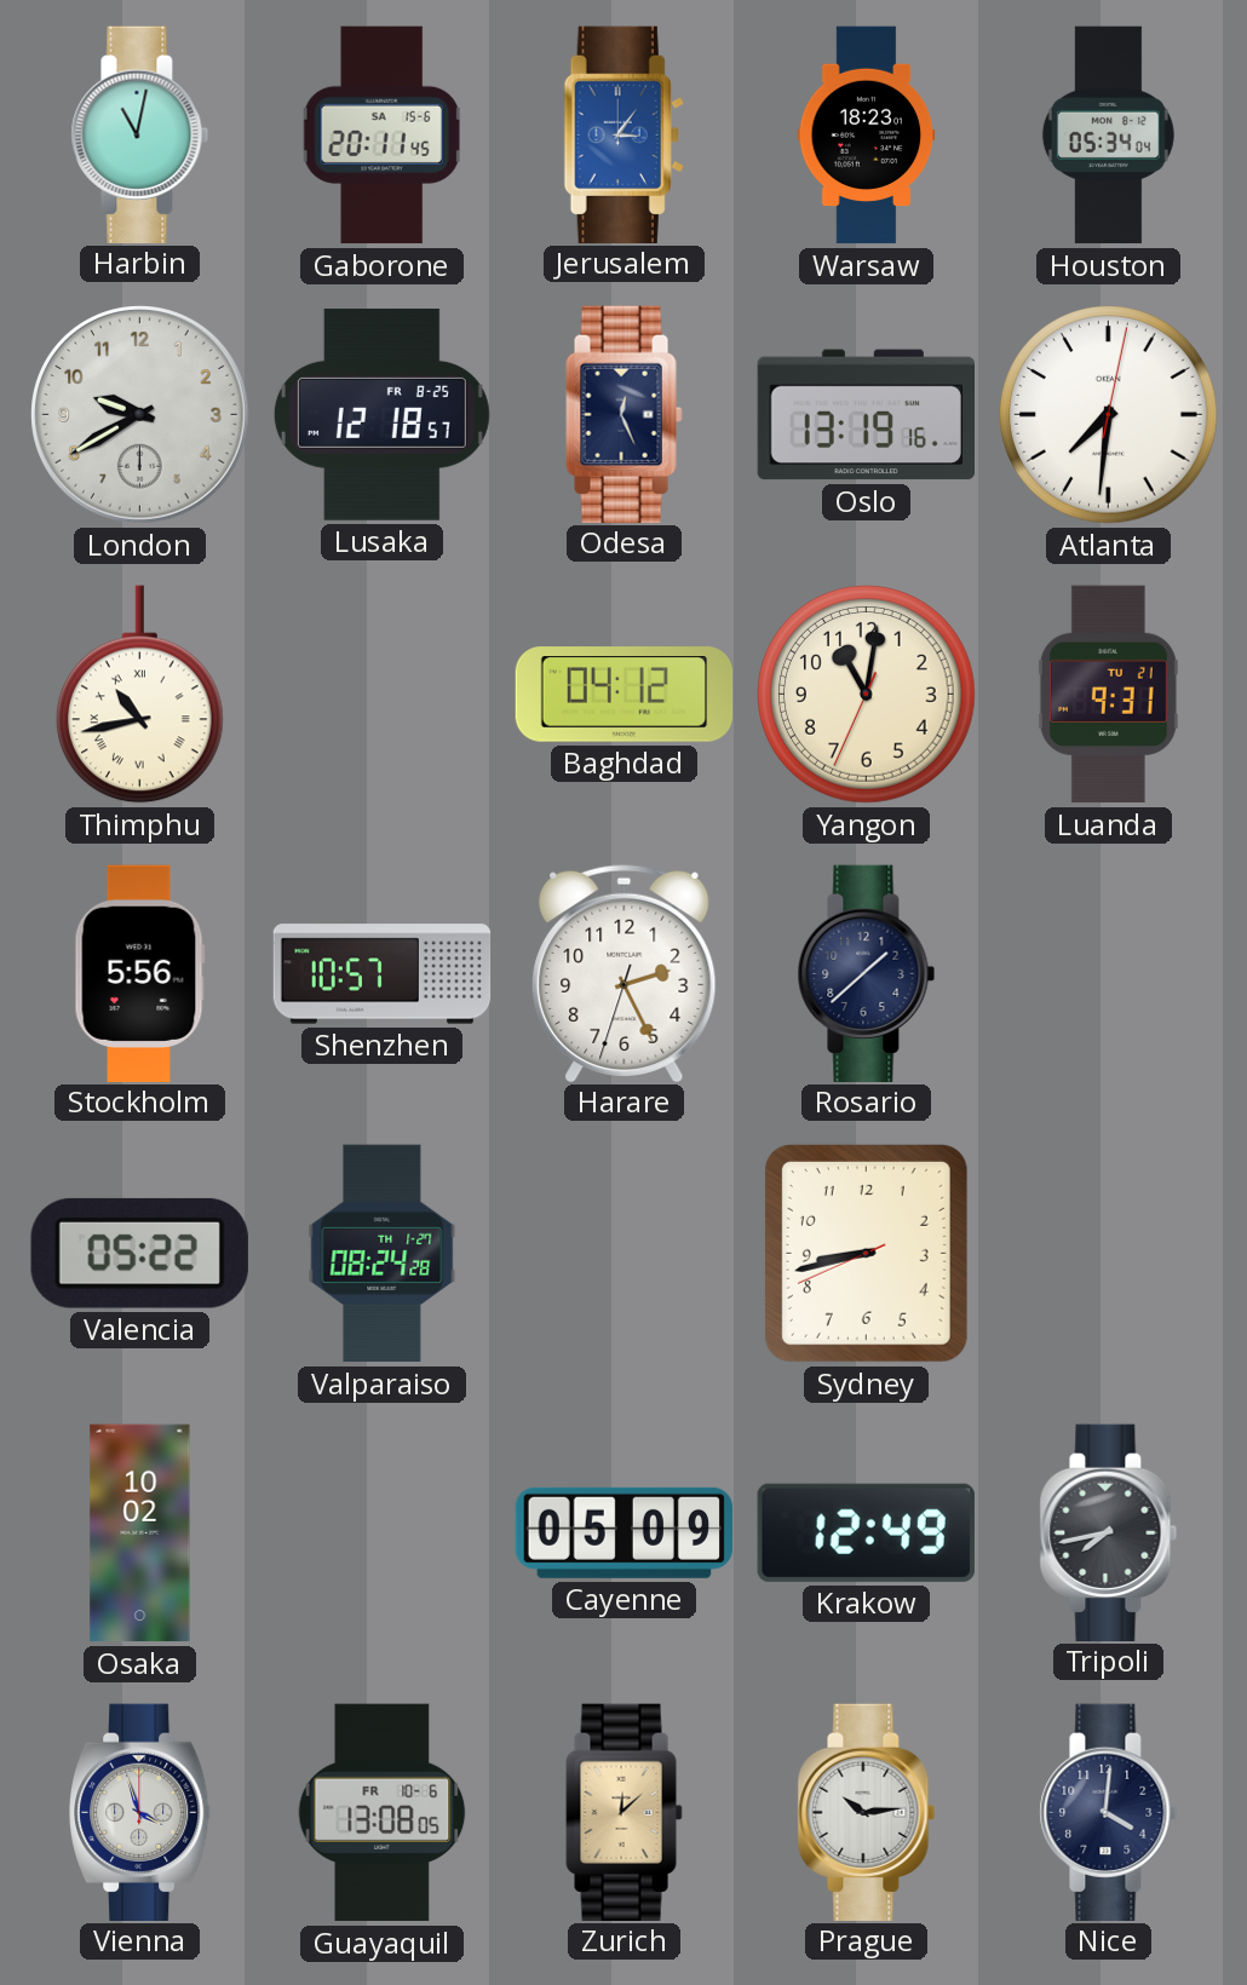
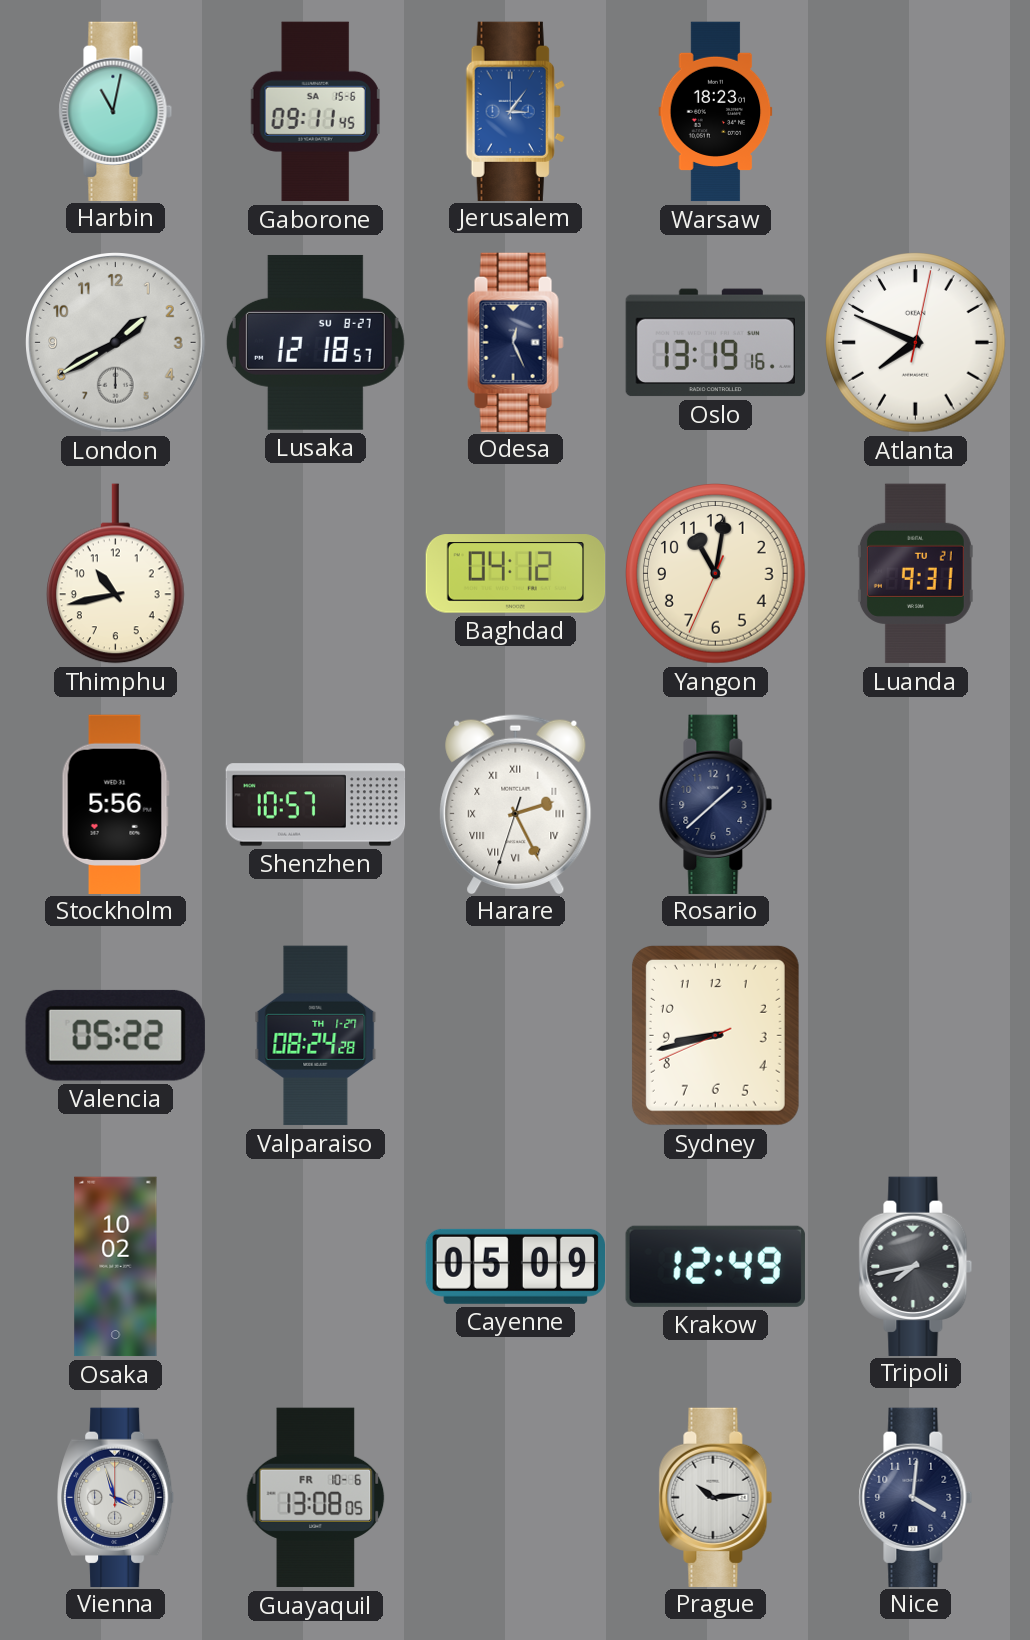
Gaborone: 20:11 -> 09:11 (315, 112)
Houston: 05:34 -> none (1108, 136)
London: 9:40 -> 1:40 (116, 343)
Lusaka date: FR 8-25 -> SU 8-27 (315, 342)
Atlanta: 7:31 -> 7:49 (916, 343)
Thimphu numerals: Roman -> Arabic (116, 574)
Harare numerals: Arabic -> Roman (516, 803)
Zurich: 12:08 -> none (625, 1812)
